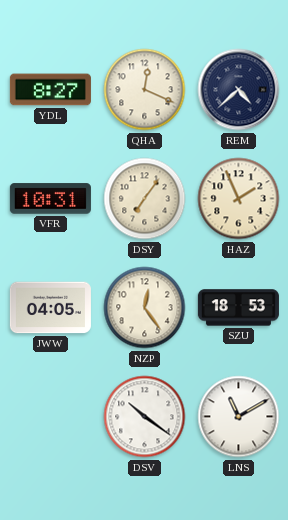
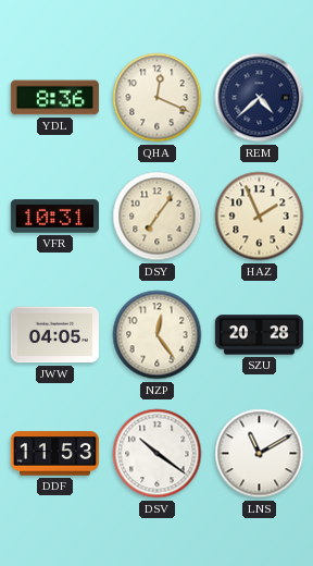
YDL: 8:27 -> 8:36 (54, 98)
SZU: 18:53 -> 20:28 (259, 335)
DDF: none -> 11:53 (54, 454)
